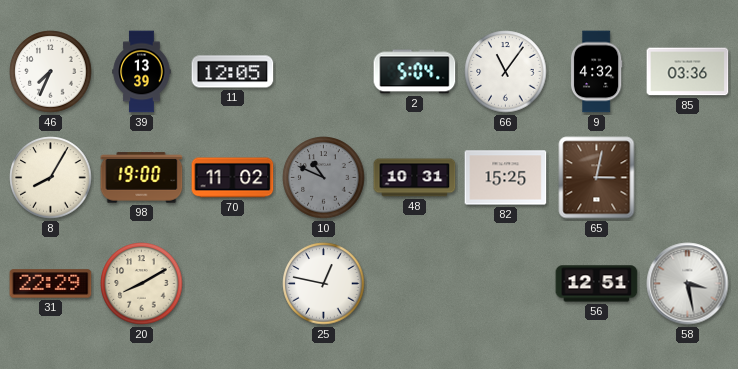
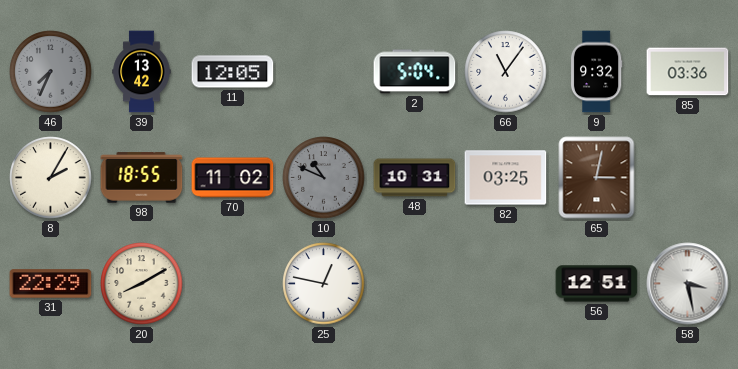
46 dial: white -> grey (51, 72)
39: 13:39 -> 13:42 (142, 72)
9: 4:32 -> 9:32 (596, 72)
8: 8:05 -> 2:05 (51, 178)
98: 19:00 -> 18:55 (142, 178)
82: 15:25 -> 03:25 (506, 178)
